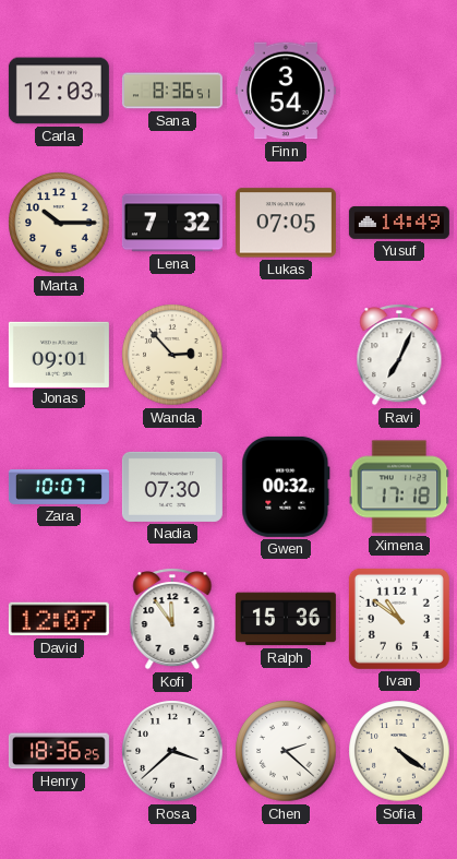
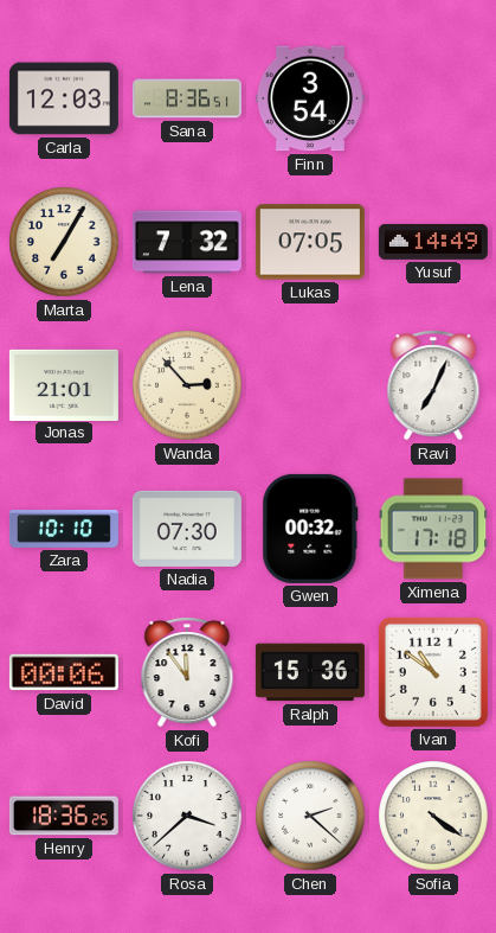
Marta: 10:15 -> 7:05 (64, 242)
Jonas: 09:01 -> 21:01 (64, 384)
Zara: 10:07 -> 10:10 (64, 530)
David: 12:07 -> 00:06 (64, 672)
